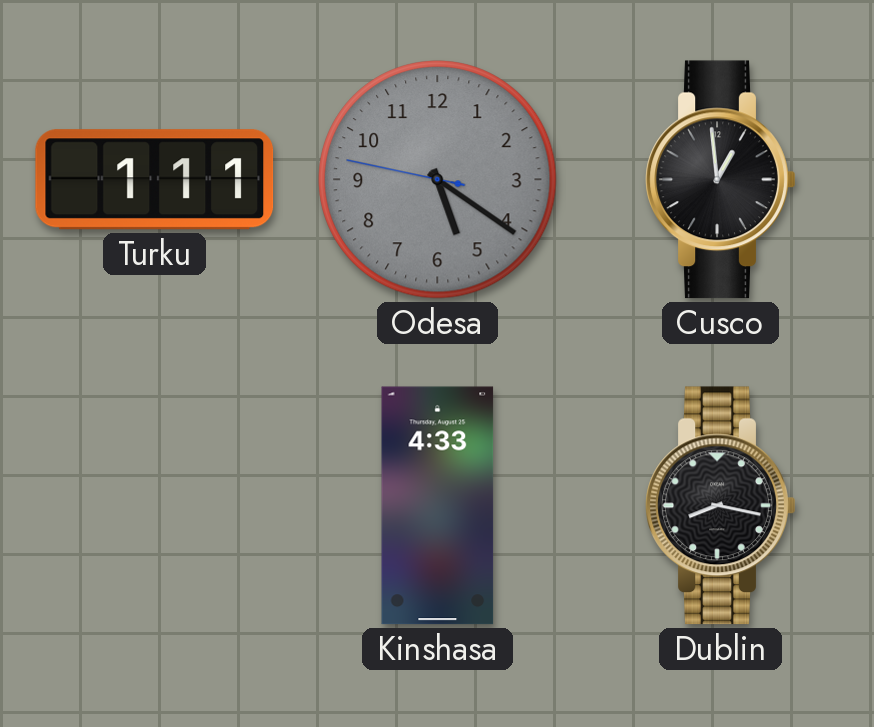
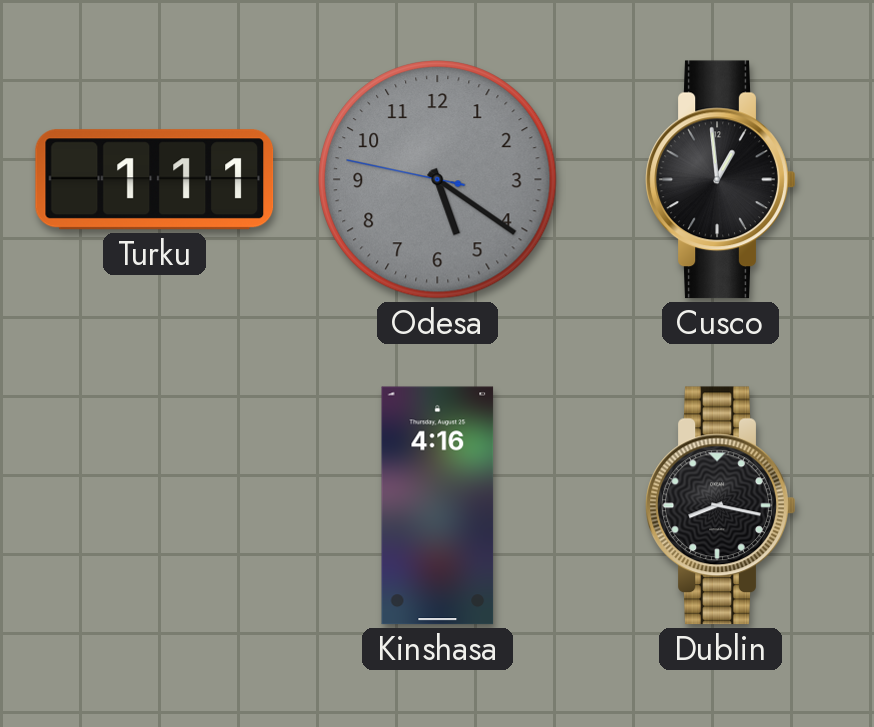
Kinshasa: 4:33 -> 4:16 (438, 506)
